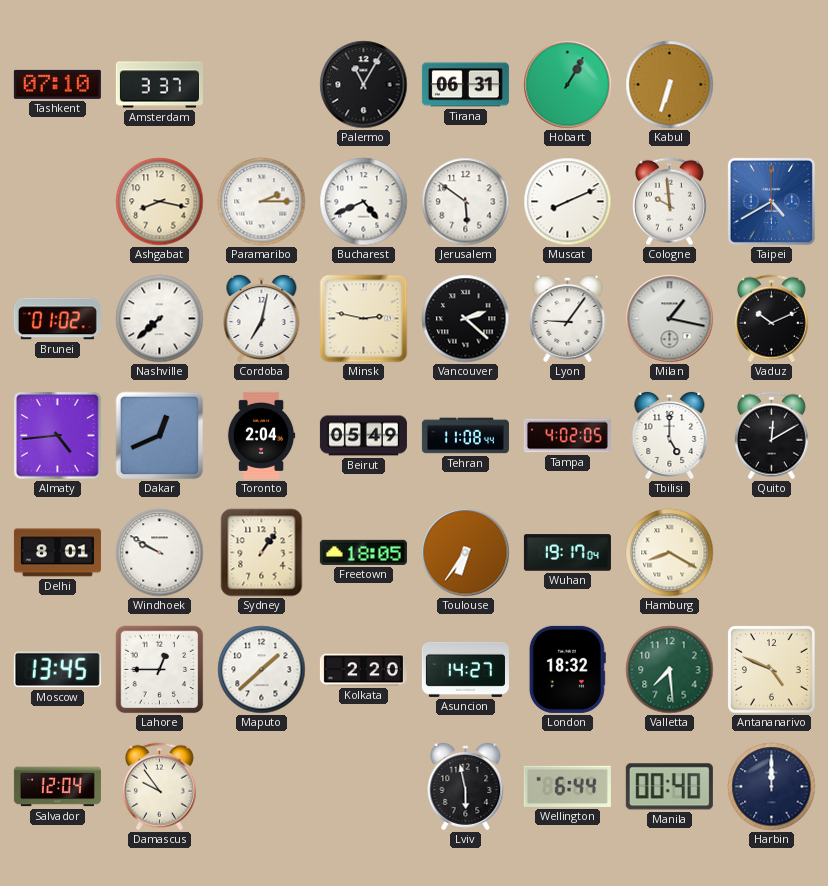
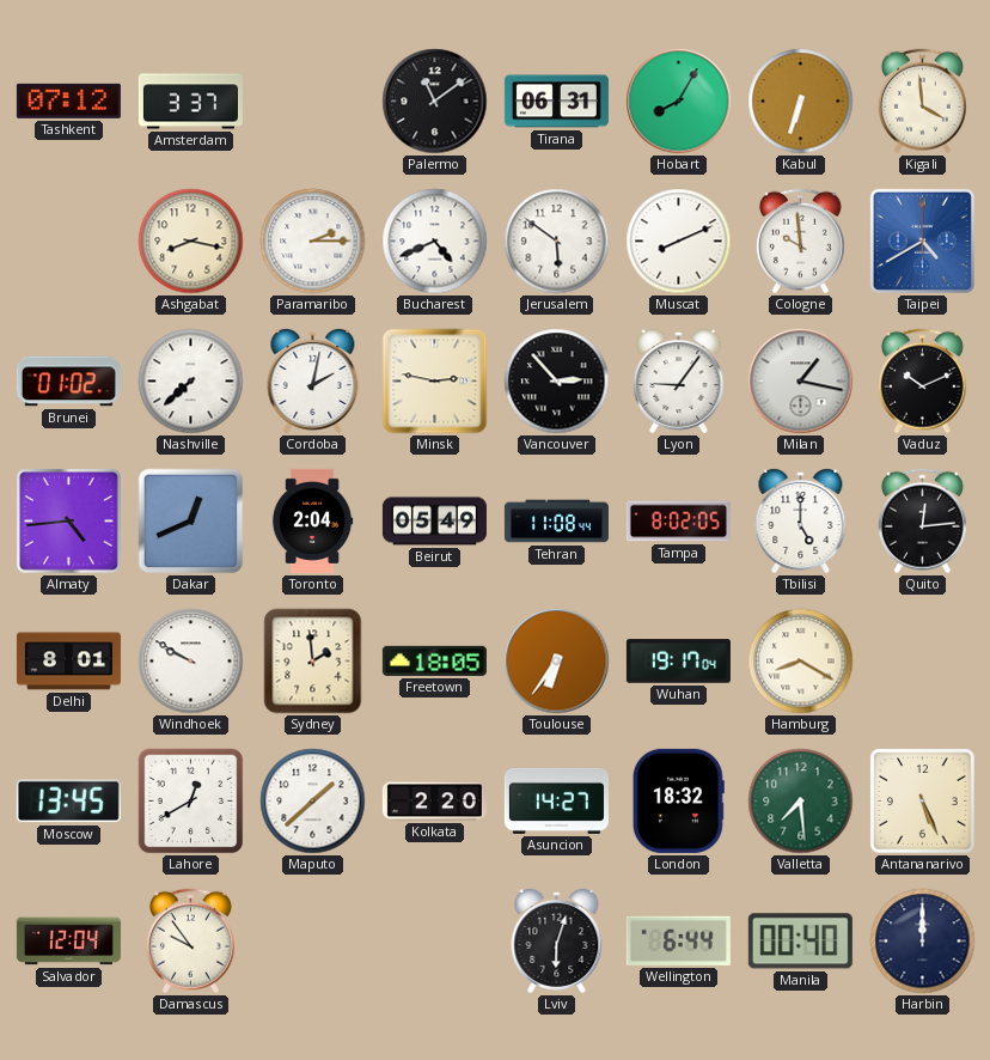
Tashkent: 07:10 -> 07:12 (68, 100)
Palermo: 11:05 -> 11:09 (435, 102)
Hobart: 1:05 -> 8:05 (679, 102)
Kigali: none -> 3:59 (922, 102)
Cordoba: 7:02 -> 2:02 (313, 380)
Vancouver: 2:22 -> 2:53 (557, 382)
Tampa: 4:02 -> 8:02 (678, 522)
Quito: 12:10 -> 12:14 (922, 522)
Sydney: 1:06 -> 1:59 (313, 662)
Lahore: 12:45 -> 12:40 (191, 802)
Antananarivo: 4:49 -> 5:26 (923, 802)
Lviv: 5:58 -> 6:03 (557, 940)
